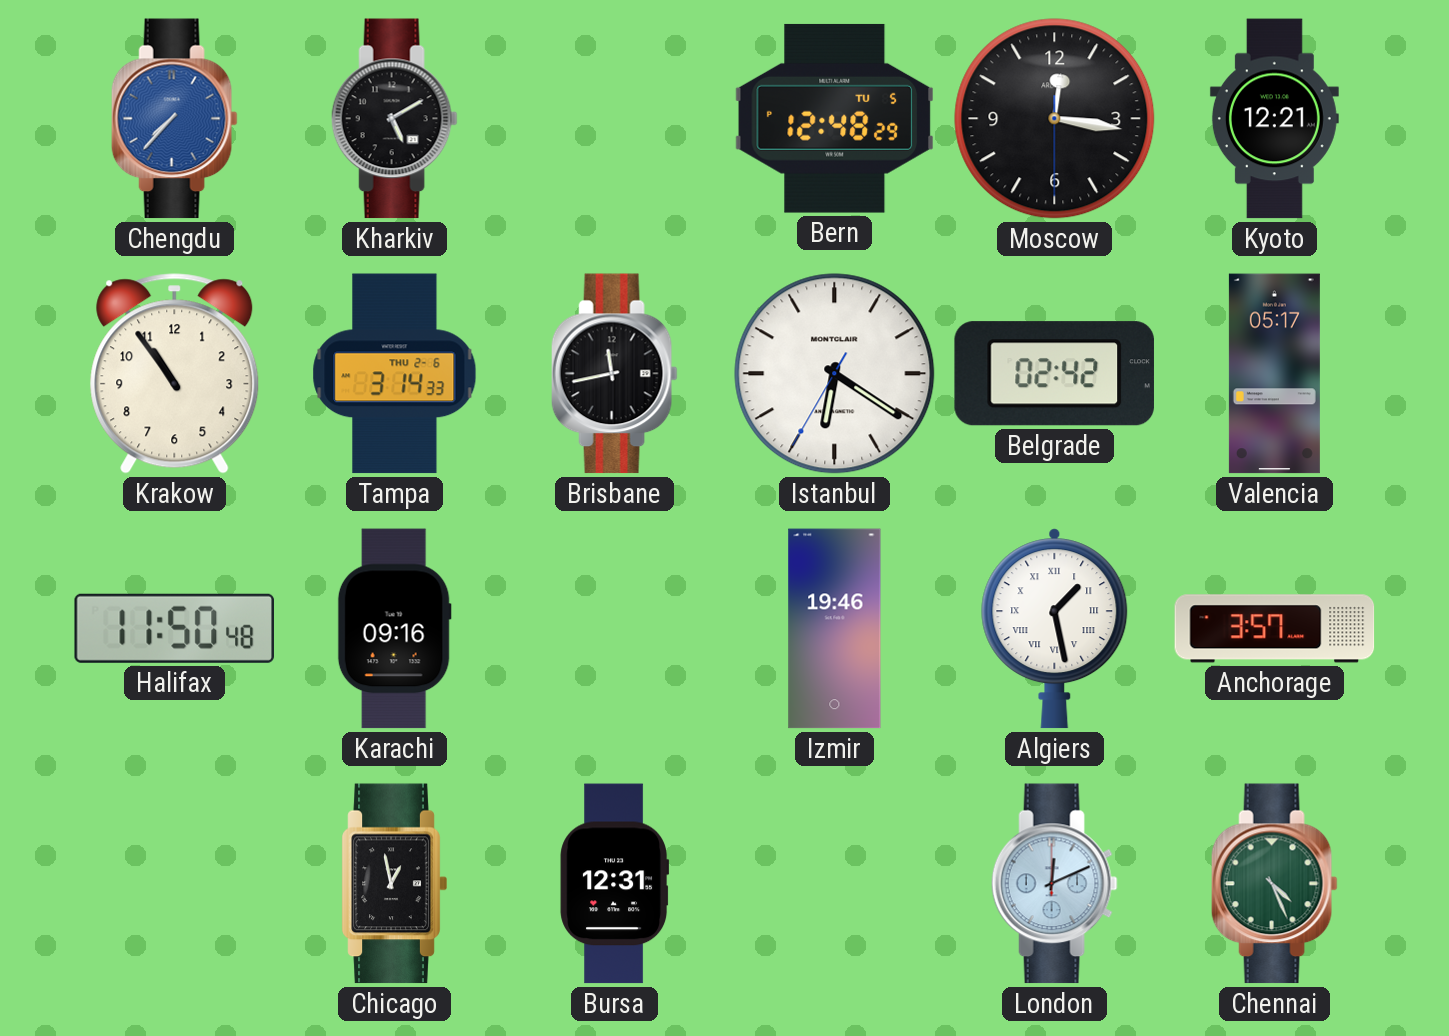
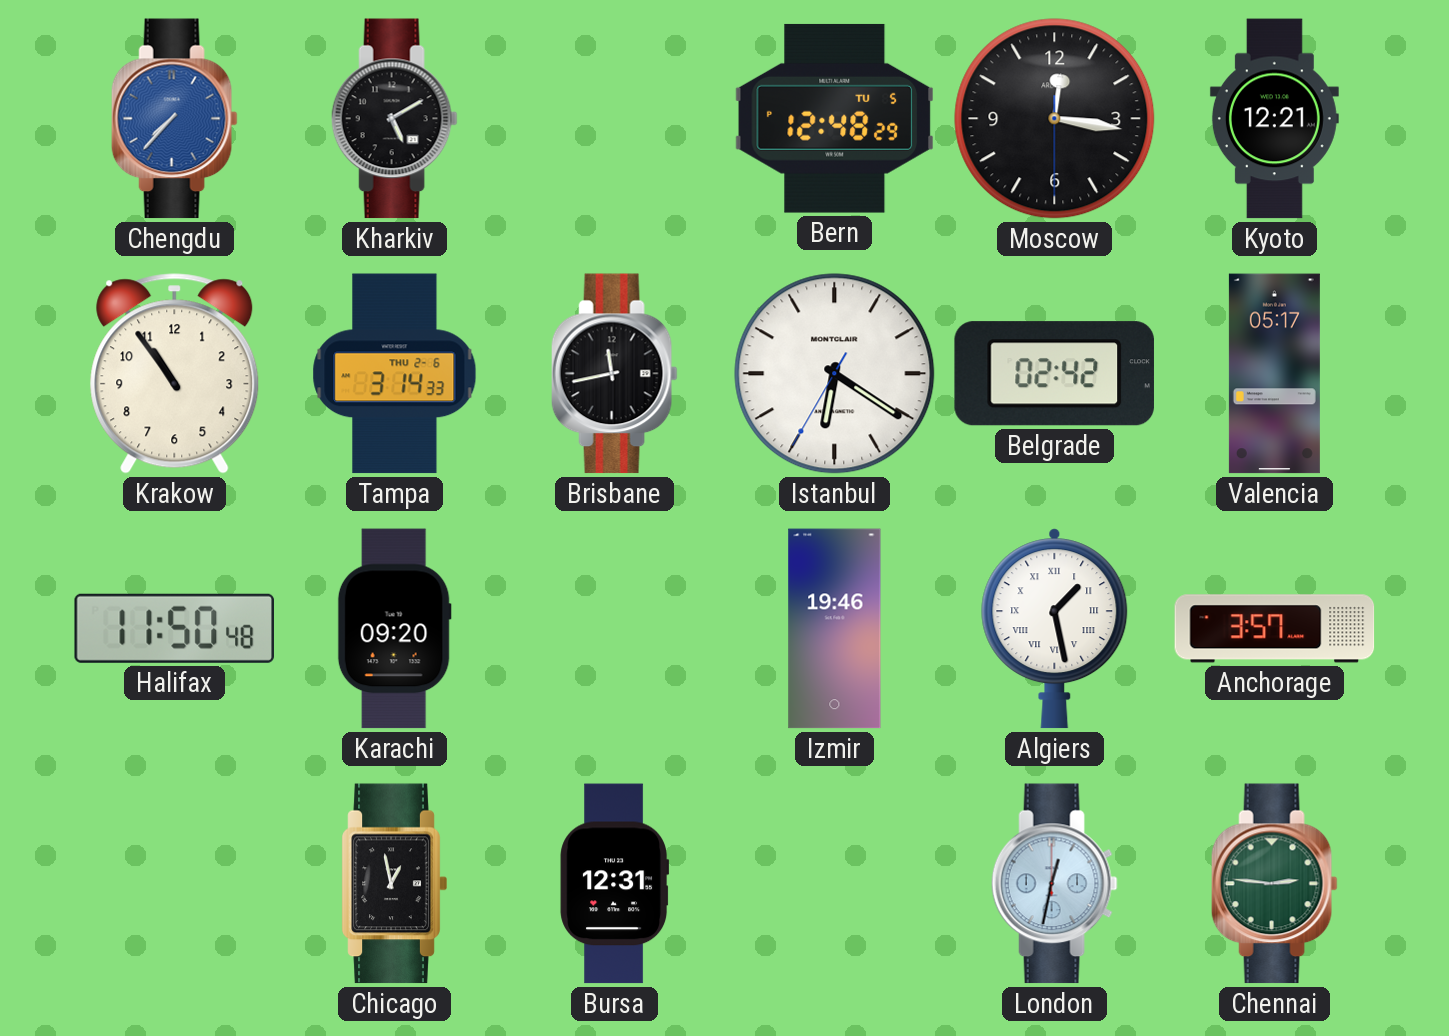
Karachi: 09:16 -> 09:20 (394, 629)
London: 12:11 -> 12:32 (1054, 884)
Chennai: 4:26 -> 2:46 (1274, 884)
